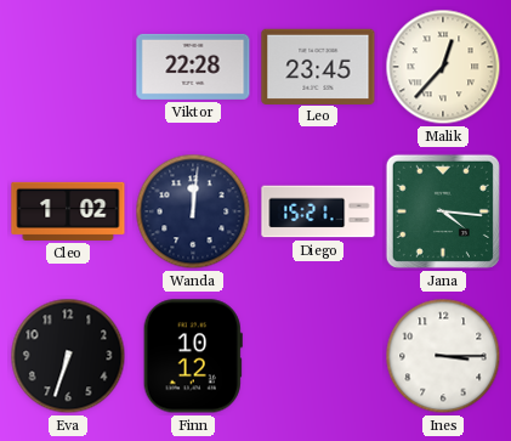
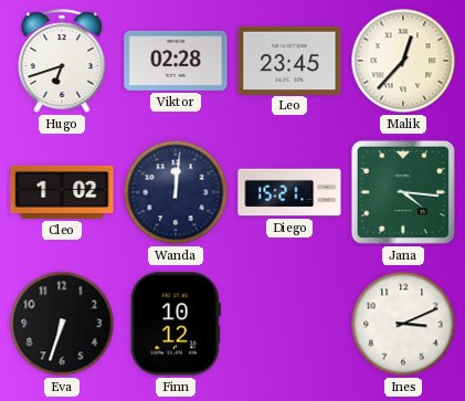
Hugo: none -> 6:42 (62, 61)
Viktor: 22:28 -> 02:28 (176, 61)
Ines: 3:15 -> 3:11 (403, 324)
